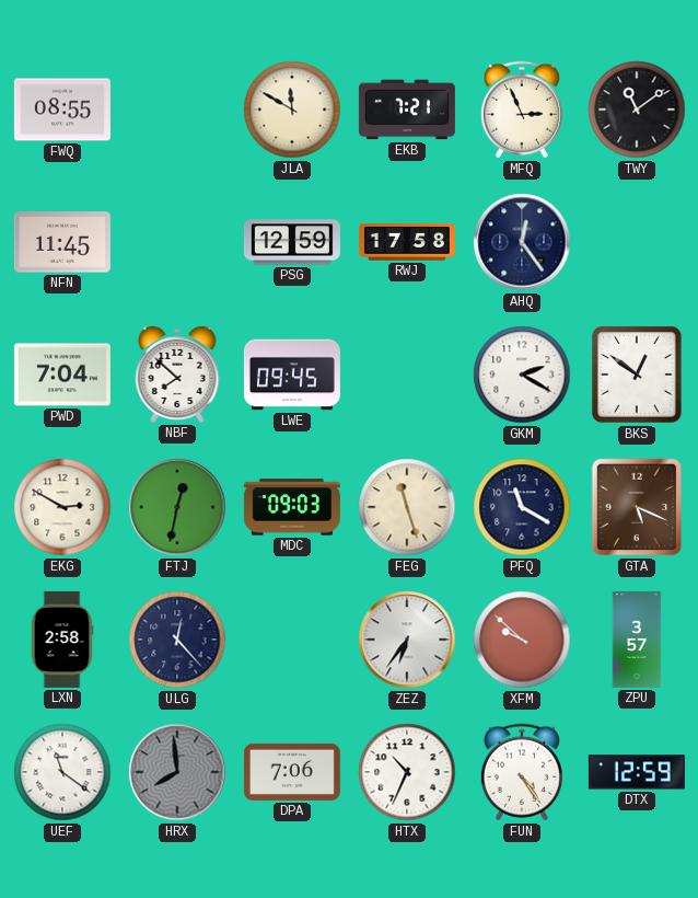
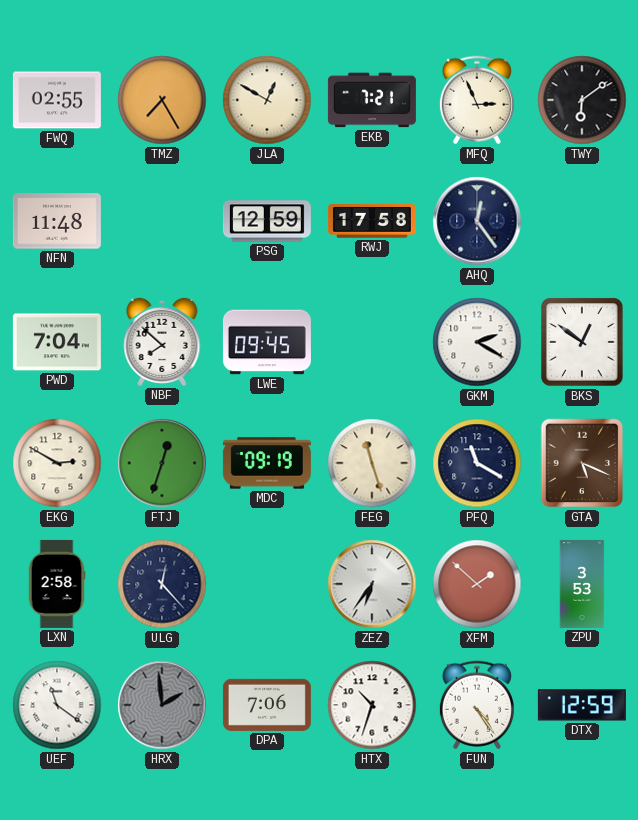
FWQ: 08:55 -> 02:55 (57, 100)
TMZ: none -> 7:25 (162, 100)
JLA: 11:50 -> 12:50 (267, 100)
TWY: 11:09 -> 6:09 (582, 100)
NFN: 11:45 -> 11:48 (57, 221)
FTJ: 12:32 -> 12:33 (162, 463)
MDC: 09:03 -> 09:19 (267, 463)
XFM: 9:52 -> 1:52 (477, 584)
ZPU: 3:57 -> 3:53 (582, 584)
HRX: 7:59 -> 1:59 (162, 705)
HTX: 10:34 -> 10:33 (372, 705)
